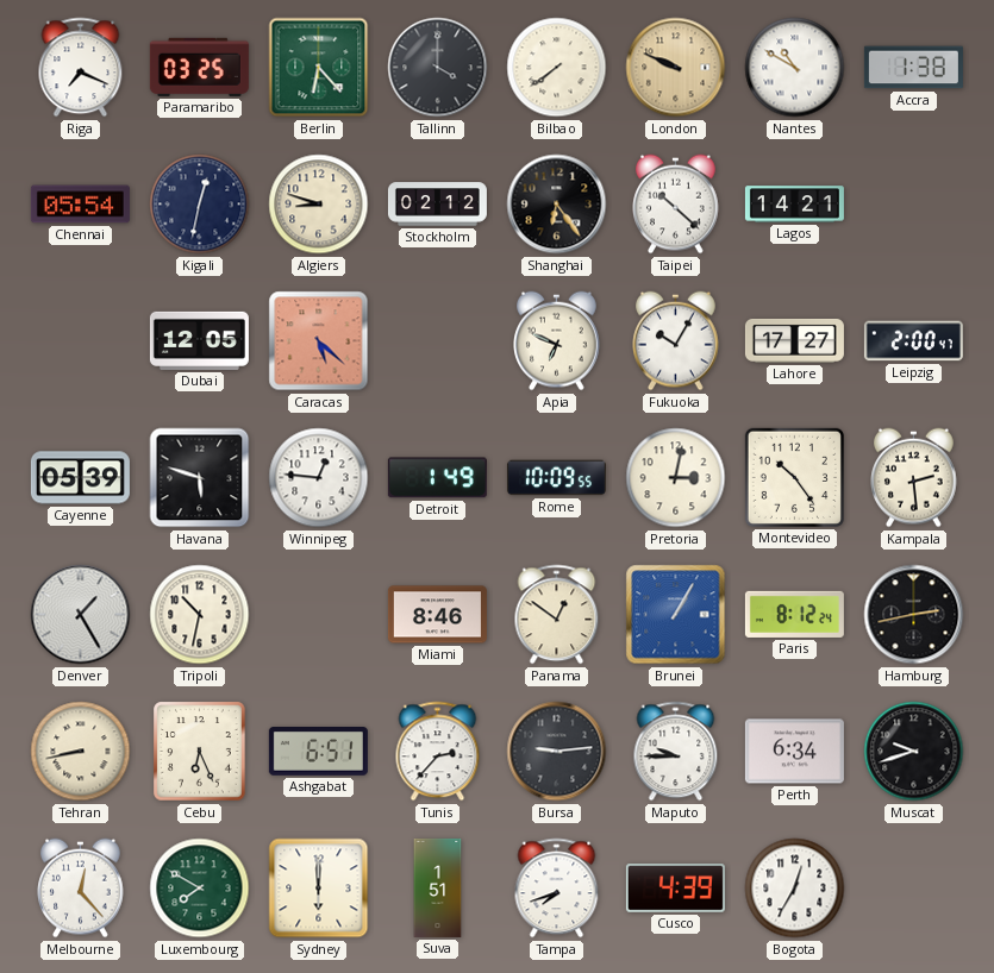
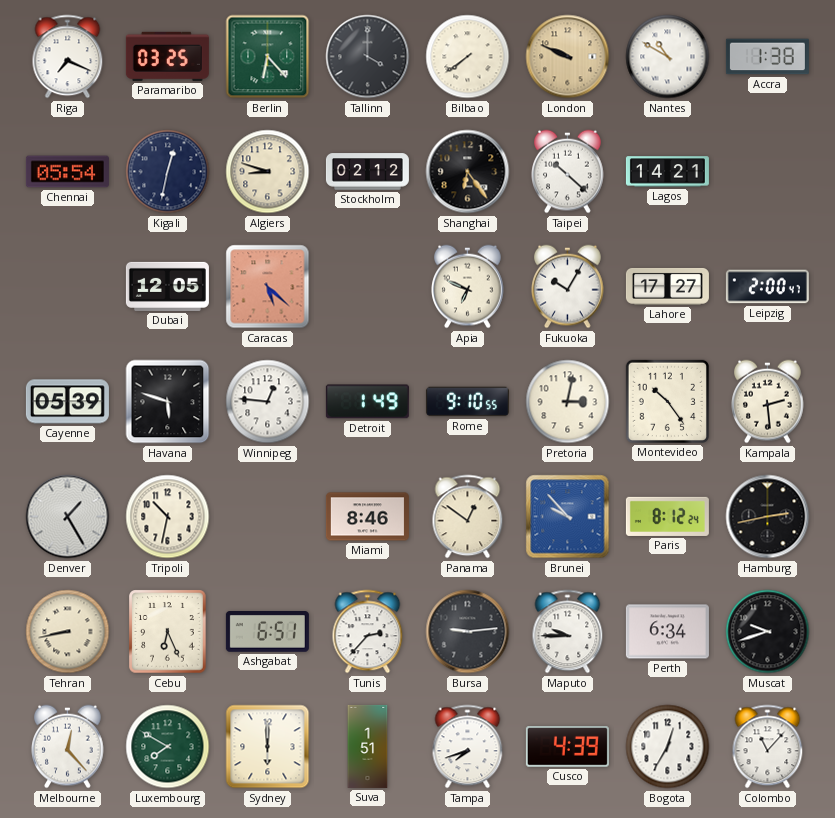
Rome: 10:09 -> 9:10 (467, 402)
Brunei: 1:05 -> 9:53 (568, 517)
Colombo: none -> 11:07 (768, 747)
